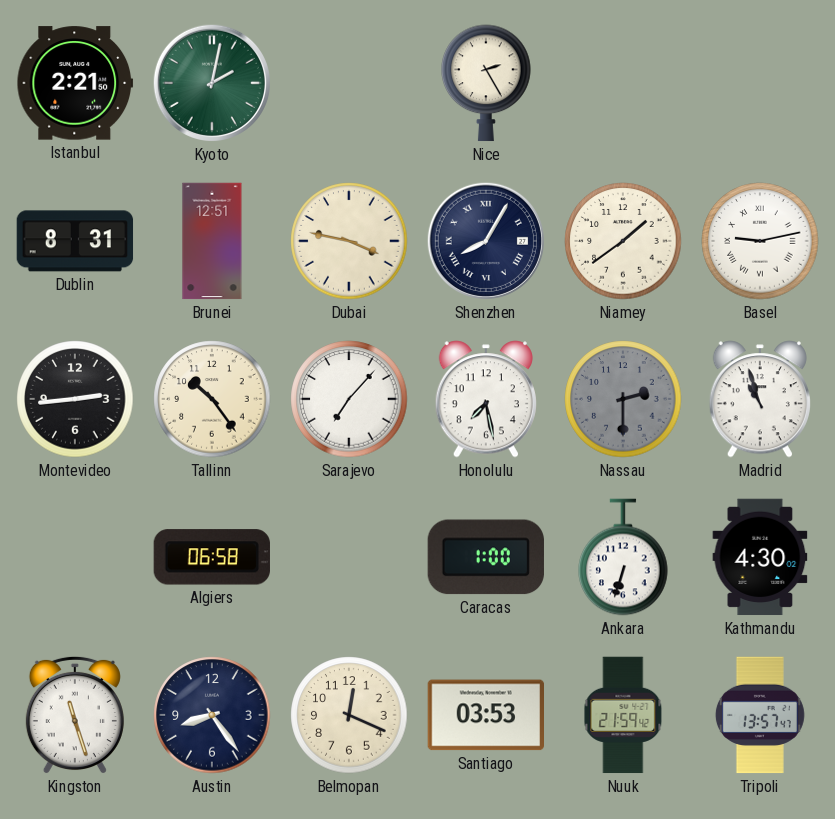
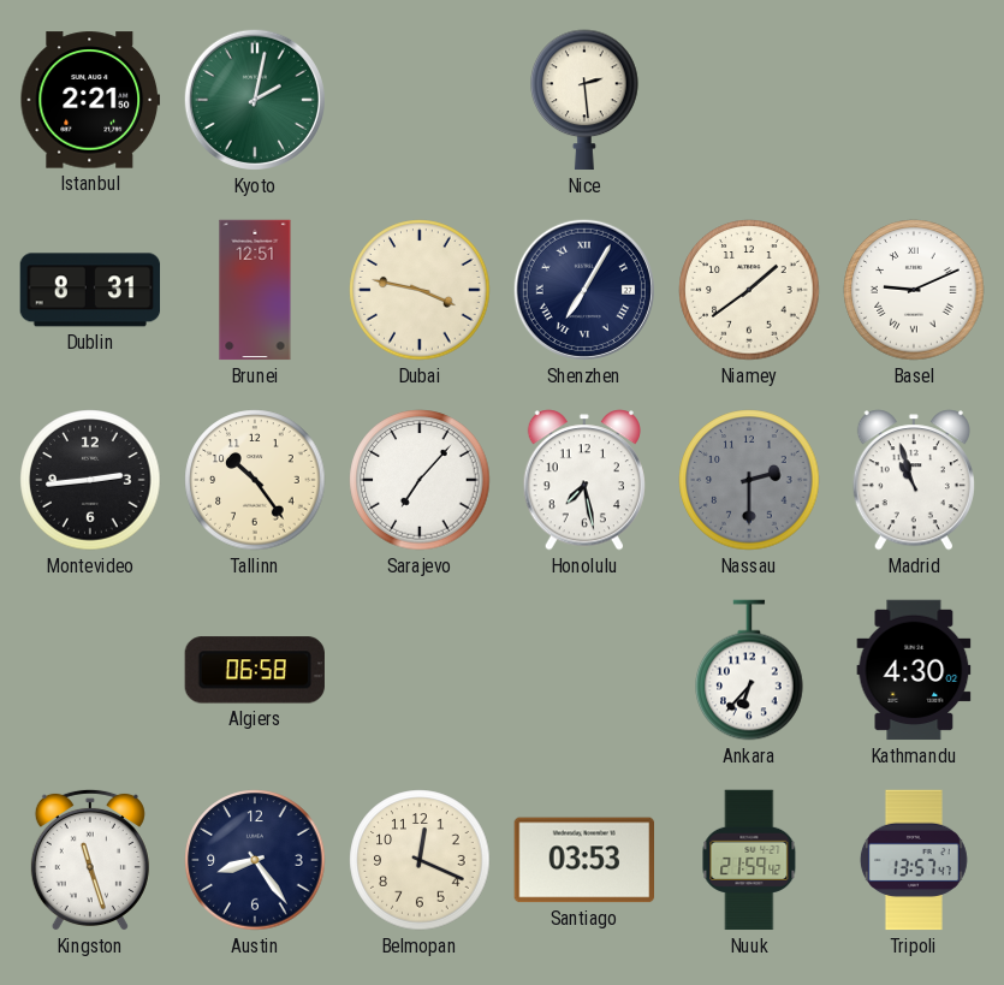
Nice: 2:25 -> 2:29 (584, 100)
Shenzhen: 8:05 -> 7:05 (584, 290)
Basel: 9:13 -> 9:11 (914, 290)
Caracas: 1:00 -> none (486, 557)
Ankara: 6:33 -> 6:37 (749, 670)
